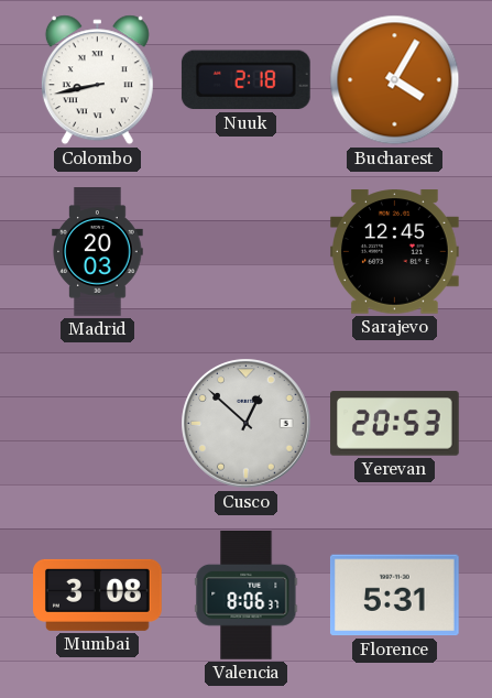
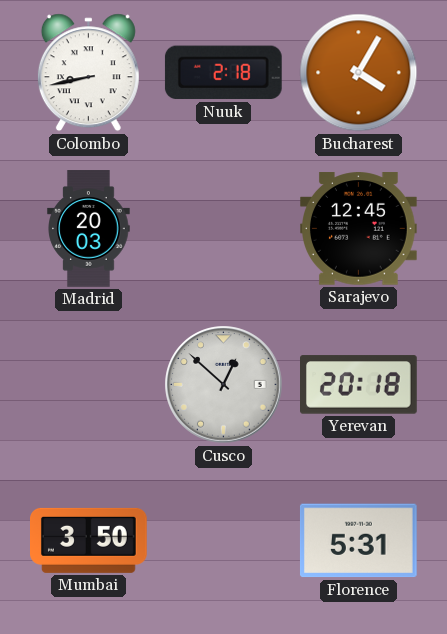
Yerevan: 20:53 -> 20:18 (359, 385)
Mumbai: 3:08 -> 3:50 (89, 540)
Valencia: 8:06 -> none (247, 596)
